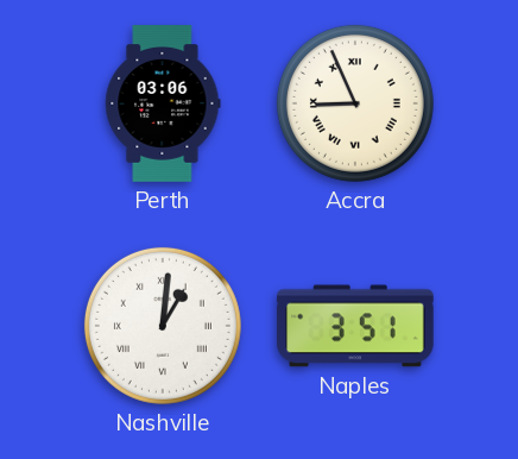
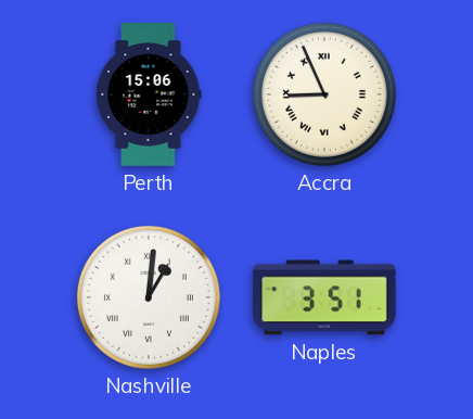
Perth: 03:06 -> 15:06 (149, 94)
